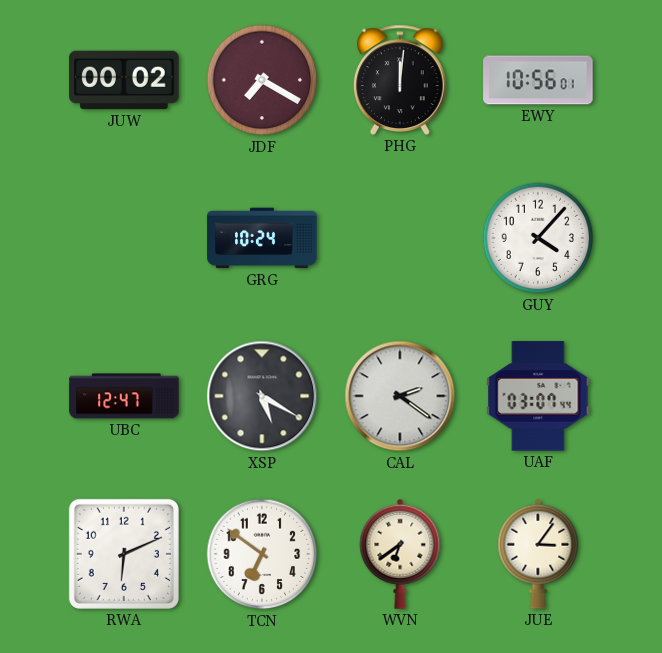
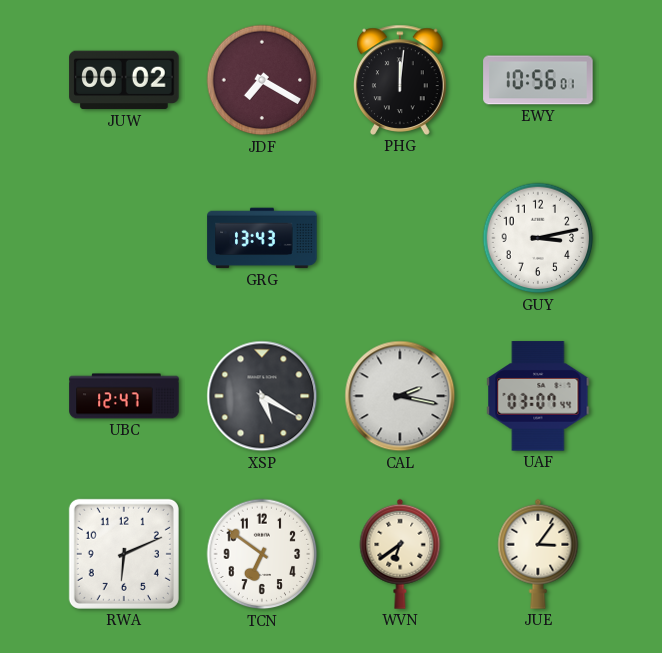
GRG: 10:24 -> 13:43 (262, 238)
GUY: 4:07 -> 3:13 (538, 238)
CAL: 2:21 -> 2:17 (400, 396)
